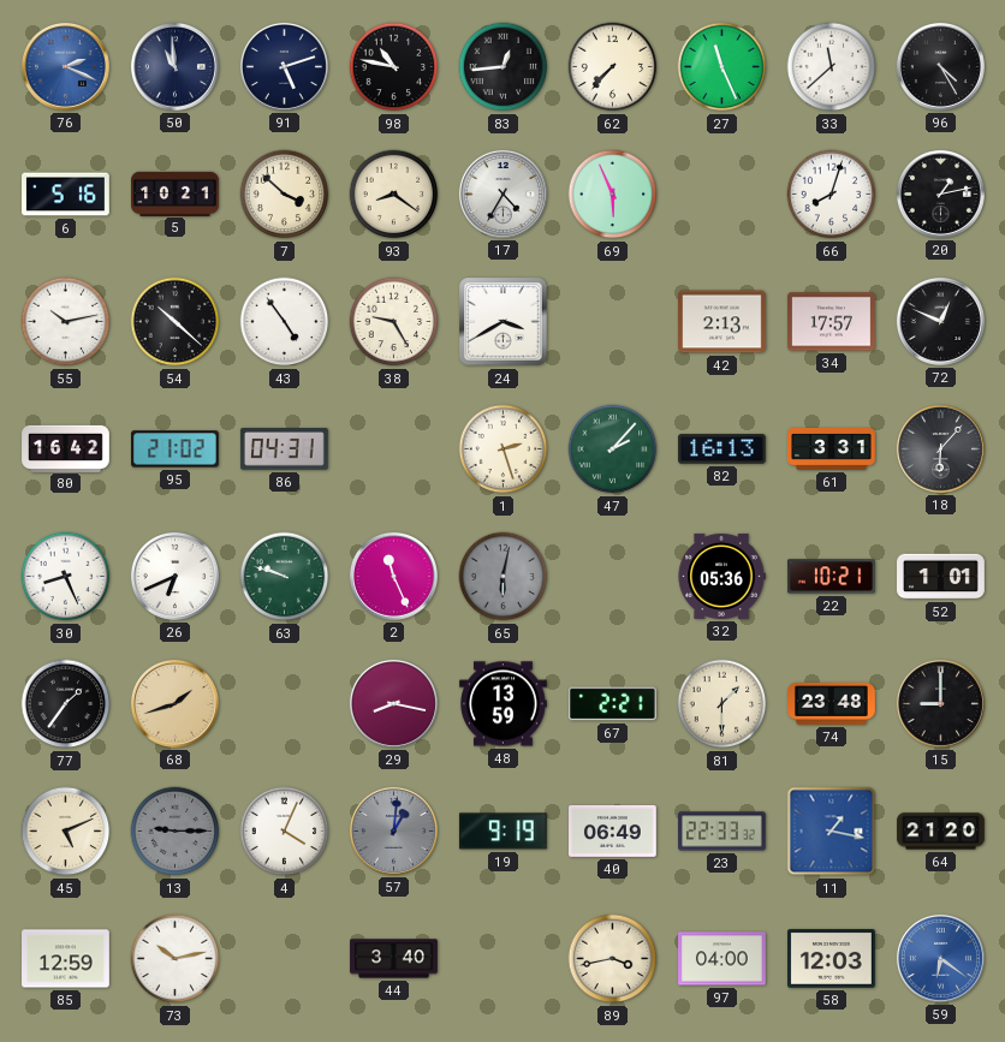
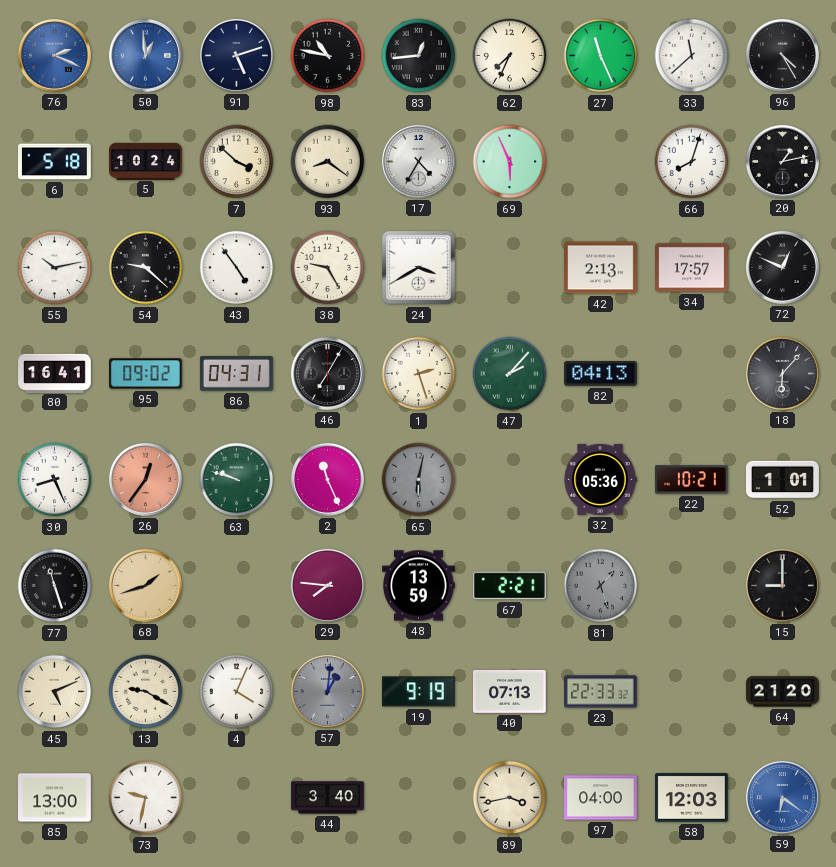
50: 10:59 -> 12:59 (145, 55)
50 dial: navy -> blue (145, 55)
62: 7:37 -> 7:34 (510, 56)
6: 5:16 -> 5:18 (55, 162)
5: 10:21 -> 10:24 (146, 161)
54: 10:22 -> 9:22 (146, 268)
80: 16:42 -> 16:41 (55, 373)
95: 21:02 -> 09:02 (146, 374)
46: none -> 7:05 (327, 373)
82: 16:13 -> 04:13 (601, 374)
61: 3:31 -> none (832, 449)
26: 6:41 -> 12:36 (145, 479)
26 dial: white -> salmon (145, 479)
77: 1:36 -> 11:27 (55, 586)
29: 8:17 -> 7:46 (327, 585)
81: 1:30 -> 1:27 (601, 586)
81 dial: cream -> grey (601, 586)
74: 23:48 -> none (832, 704)
13: 9:15 -> 9:20 (146, 692)
13 dial: grey -> cream (146, 692)
40: 06:49 -> 07:13 (510, 691)
11: 1:17 -> none (832, 832)
85: 12:59 -> 13:00 (55, 798)
73: 10:13 -> 9:32 (146, 798)
